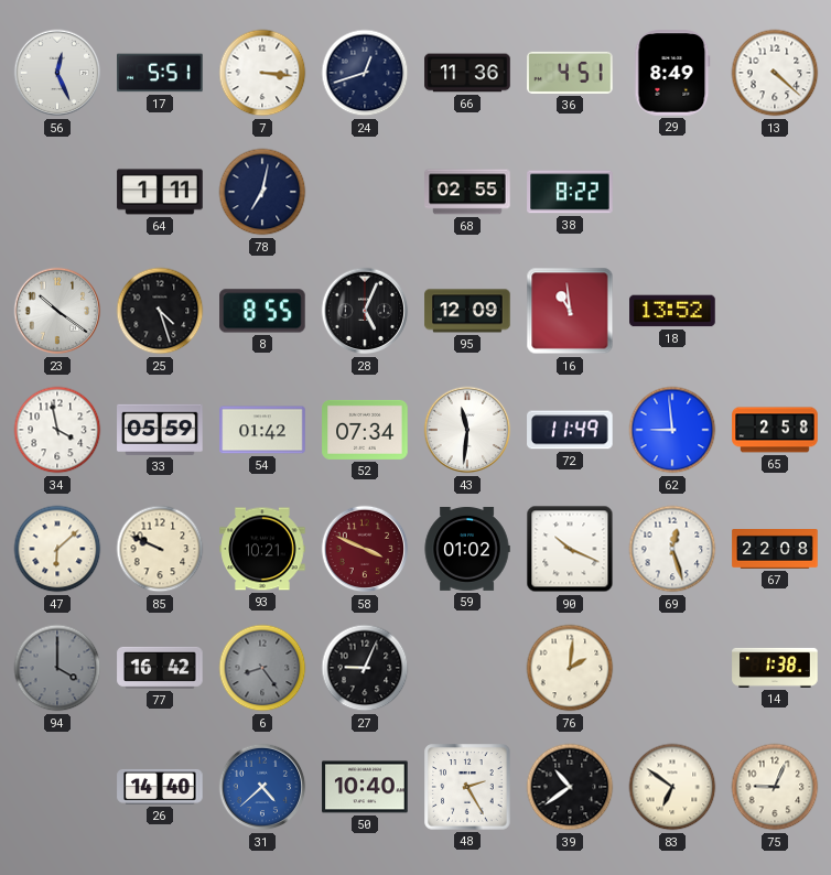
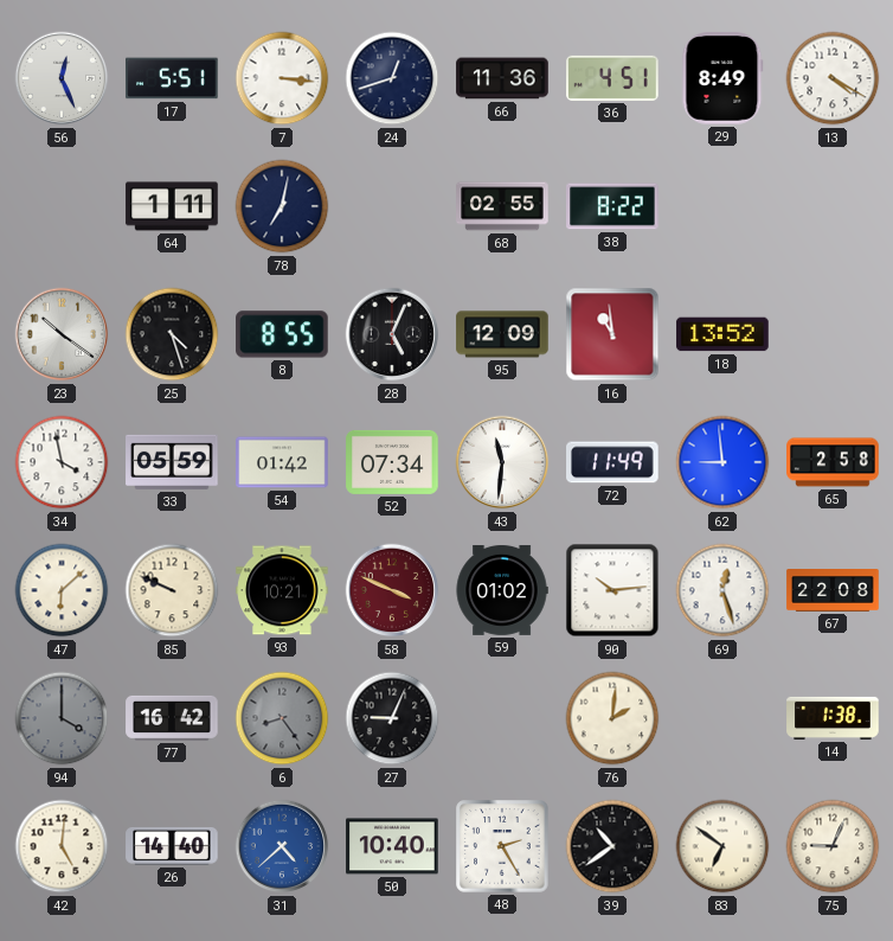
13: 4:22 -> 4:20 (833, 78)
90: 10:19 -> 10:14 (612, 590)
42: none -> 5:01 (62, 846)
